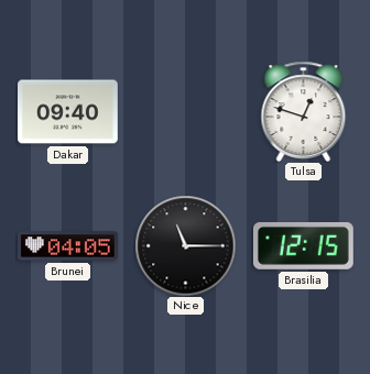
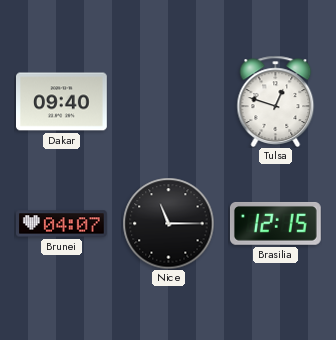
Brunei: 04:05 -> 04:07 (62, 224)
